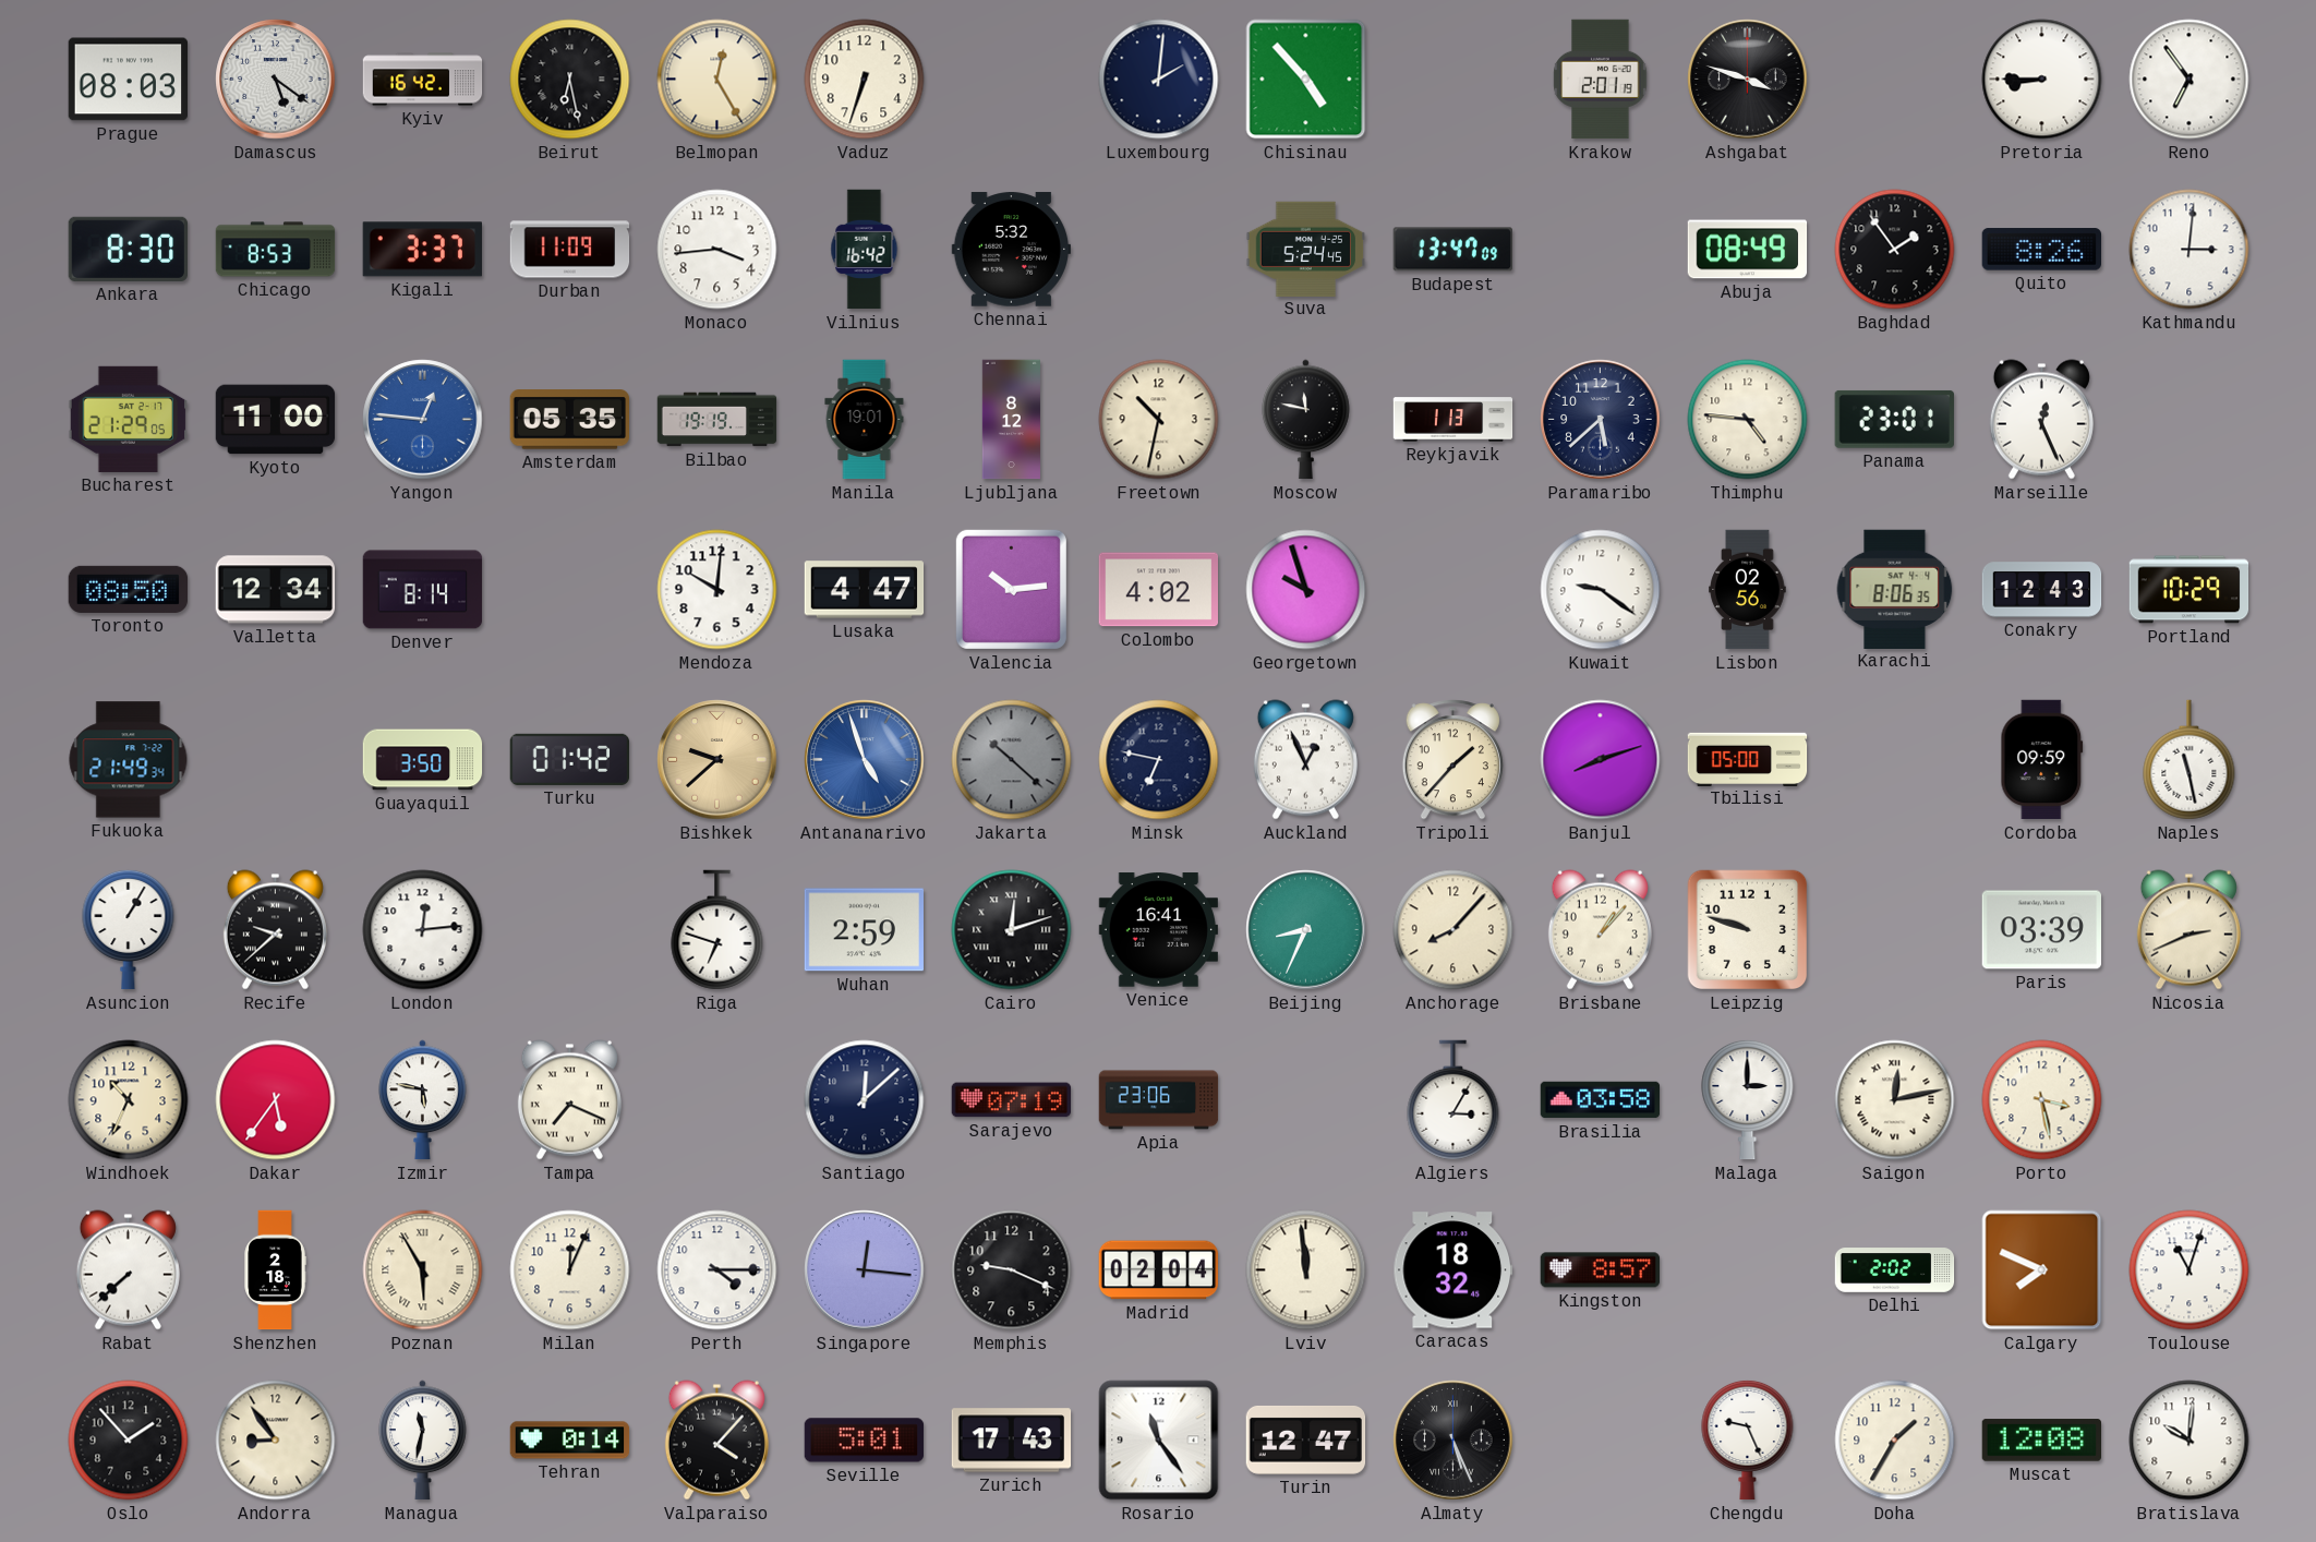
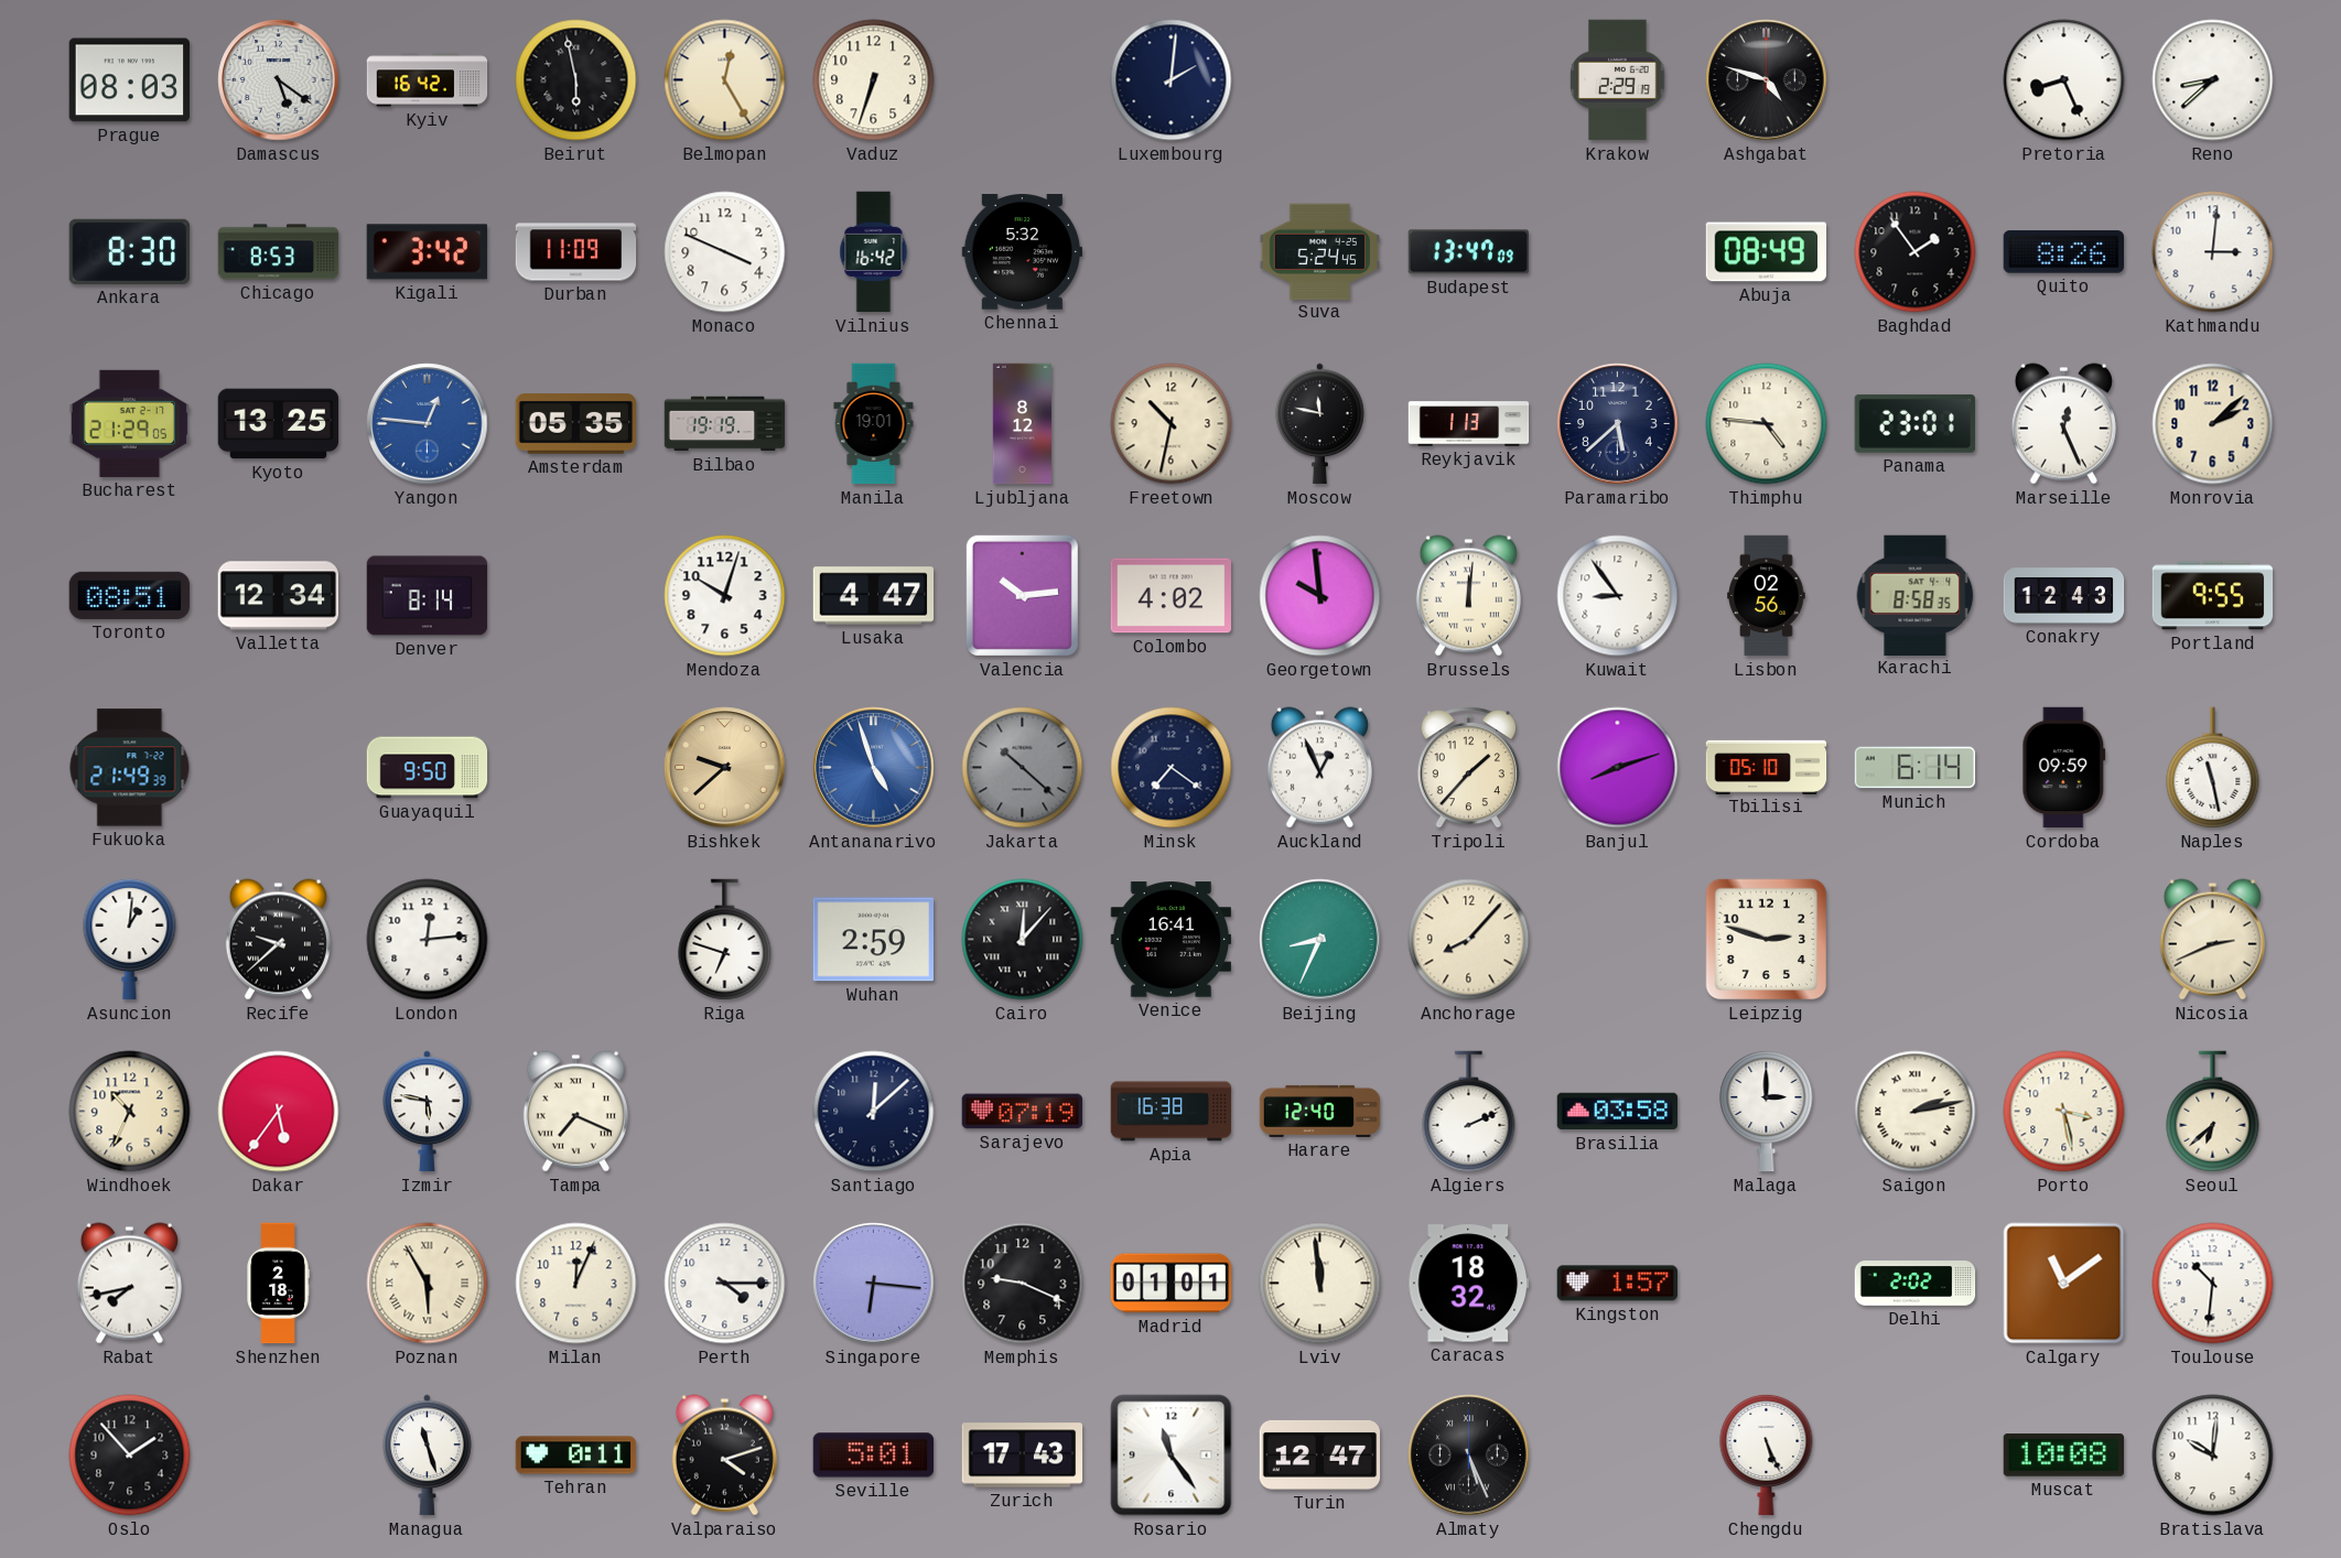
Beirut: 6:28 -> 5:58 (576, 80)
Chisinau: 4:53 -> none (1306, 80)
Krakow: 2:01 -> 2:29 (1618, 80)
Ashgabat: 3:48 -> 4:48 (1767, 80)
Pretoria: 8:45 -> 8:26 (2064, 80)
Reno: 6:54 -> 8:38 (2213, 80)
Kigali: 3:37 -> 3:42 (427, 252)
Monaco: 3:44 -> 3:49 (725, 252)
Kyoto: 11:00 -> 13:25 (279, 424)
Monrovia: none -> 2:08 (2213, 424)
Toronto: 08:50 -> 08:51 (130, 595)
Mendoza: 10:01 -> 10:03 (725, 596)
Georgetown: 9:57 -> 9:59 (1320, 596)
Brussels: none -> 12:01 (1468, 596)
Kuwait: 9:21 -> 8:54 (1618, 596)
Karachi: 8:06 -> 8:58 (1916, 595)
Portland: 10:29 -> 9:55 (2213, 596)
Fukuoka: 21:49:34 -> 21:49:39 (130, 768)
Guayaquil: 3:50 -> 9:50 (428, 768)
Turku: 01:42 -> none (569, 759)
Minsk: 6:47 -> 7:21 (1172, 768)
Tbilisi: 05:00 -> 05:10 (1767, 767)
Munich: none -> 6:14 (1916, 768)
Asuncion: 1:05 -> 1:01 (130, 939)
Cairo: 12:12 -> 12:07 (1023, 940)
Brisbane: 1:07 -> none (1600, 930)
Leipzig: 9:48 -> 2:48 (1767, 940)
Paris: 03:39 -> none (2041, 930)
Apia: 23:06 -> 16:38 (1172, 1112)
Harare: none -> 12:40 (1320, 1111)
Algiers: 3:05 -> 2:11 (1469, 1112)
Saigon: 12:13 -> 2:13 (1916, 1112)
Seoul: none -> 6:38 (2213, 1112)
Rabat: 7:38 -> 7:43 (129, 1284)
Singapore: 12:16 -> 6:16 (874, 1284)
Madrid: 02:04 -> 01:01 (1172, 1284)
Kingston: 8:57 -> 1:57 (1618, 1284)
Calgary: 7:49 -> 11:09 (2064, 1284)
Toulouse: 11:03 -> 10:31 (2213, 1284)
Andorra: 8:54 -> none (276, 1441)
Managua: 11:32 -> 11:27 (428, 1456)
Tehran: 0:14 -> 0:11 (576, 1456)
Valparaiso: 4:07 -> 4:12 (724, 1456)
Chengdu: 9:26 -> 5:26 (1767, 1454)
Doha: 1:35 -> none (1895, 1441)
Muscat: 12:08 -> 10:08 (2064, 1456)
